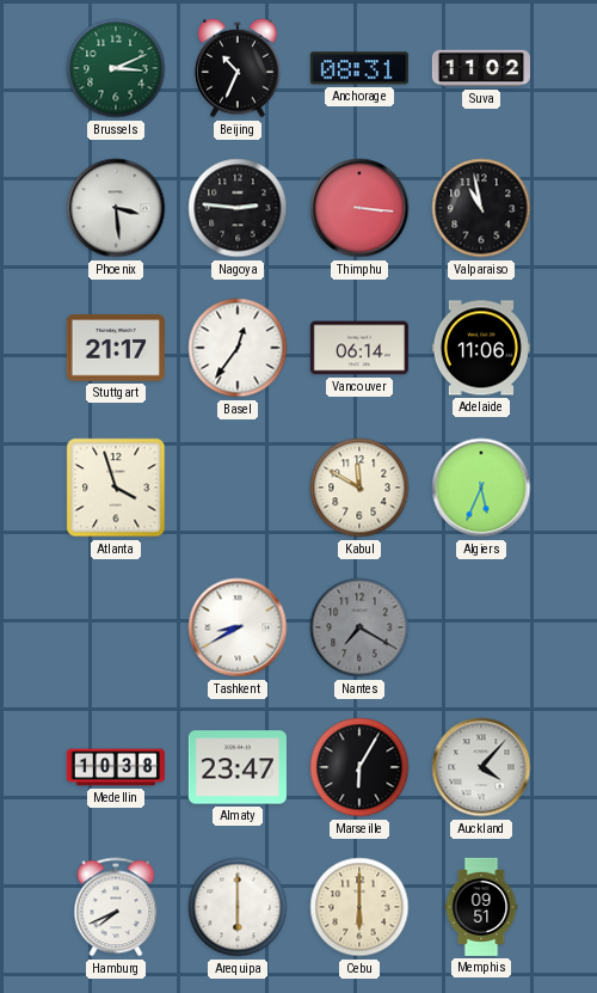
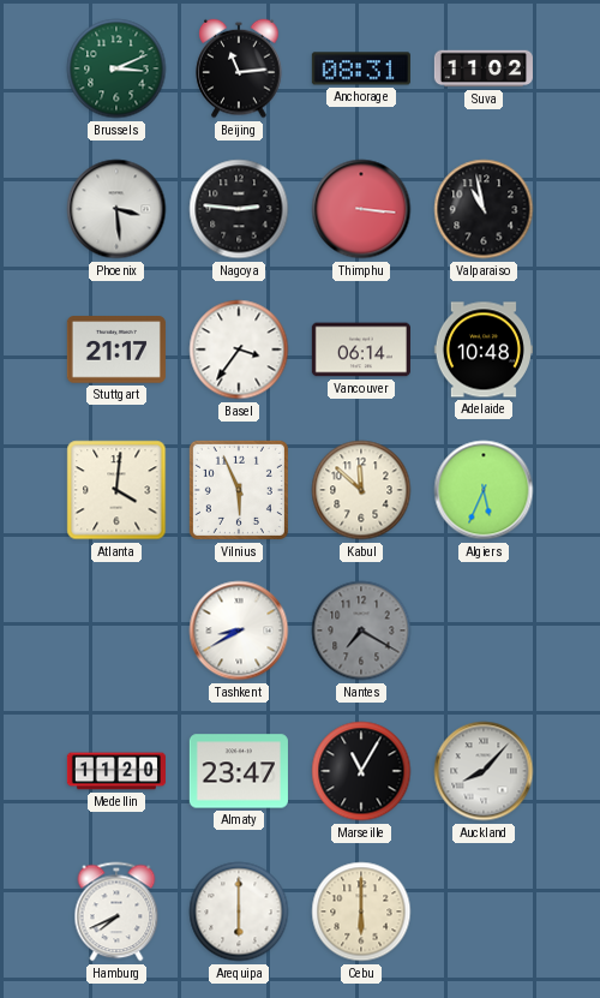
Beijing: 10:34 -> 11:14 (239, 68)
Basel: 12:36 -> 3:36 (239, 349)
Adelaide: 11:06 -> 10:48 (484, 349)
Atlanta: 3:57 -> 4:01 (116, 490)
Vilnius: none -> 5:56 (239, 490)
Kabul: 11:50 -> 11:52 (361, 490)
Medellin: 10:38 -> 11:20 (116, 771)
Marseille: 6:05 -> 11:05 (361, 771)
Auckland: 4:07 -> 8:07 (484, 771)
Memphis: 09:51 -> none (481, 907)
